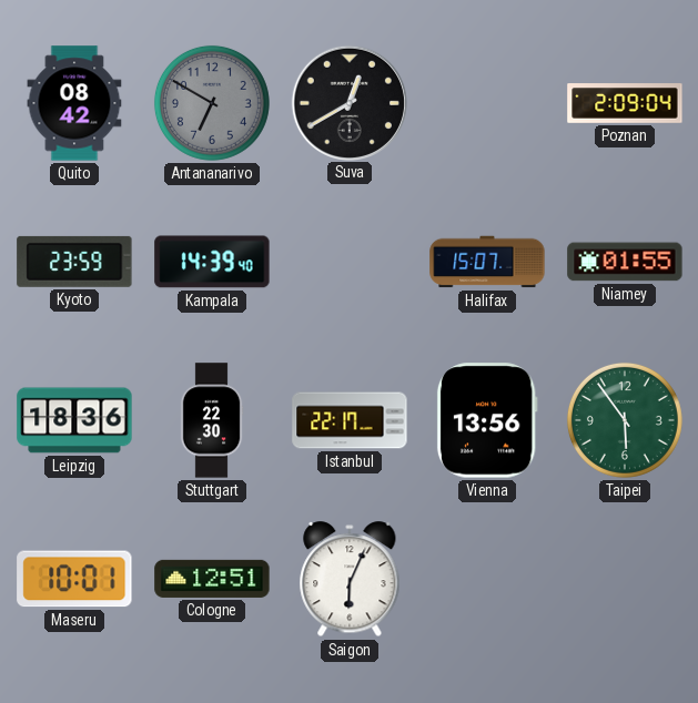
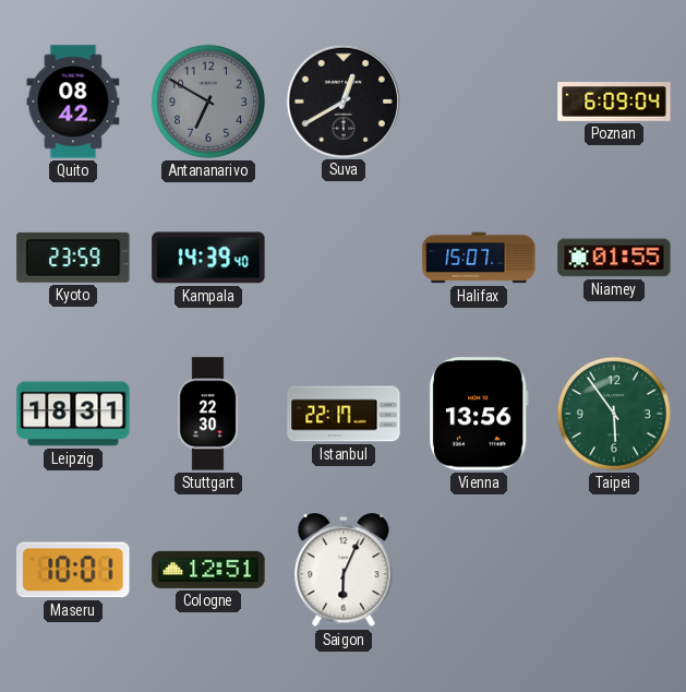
Poznan: 2:09 -> 6:09 (614, 102)
Leipzig: 18:36 -> 18:31 (73, 414)
